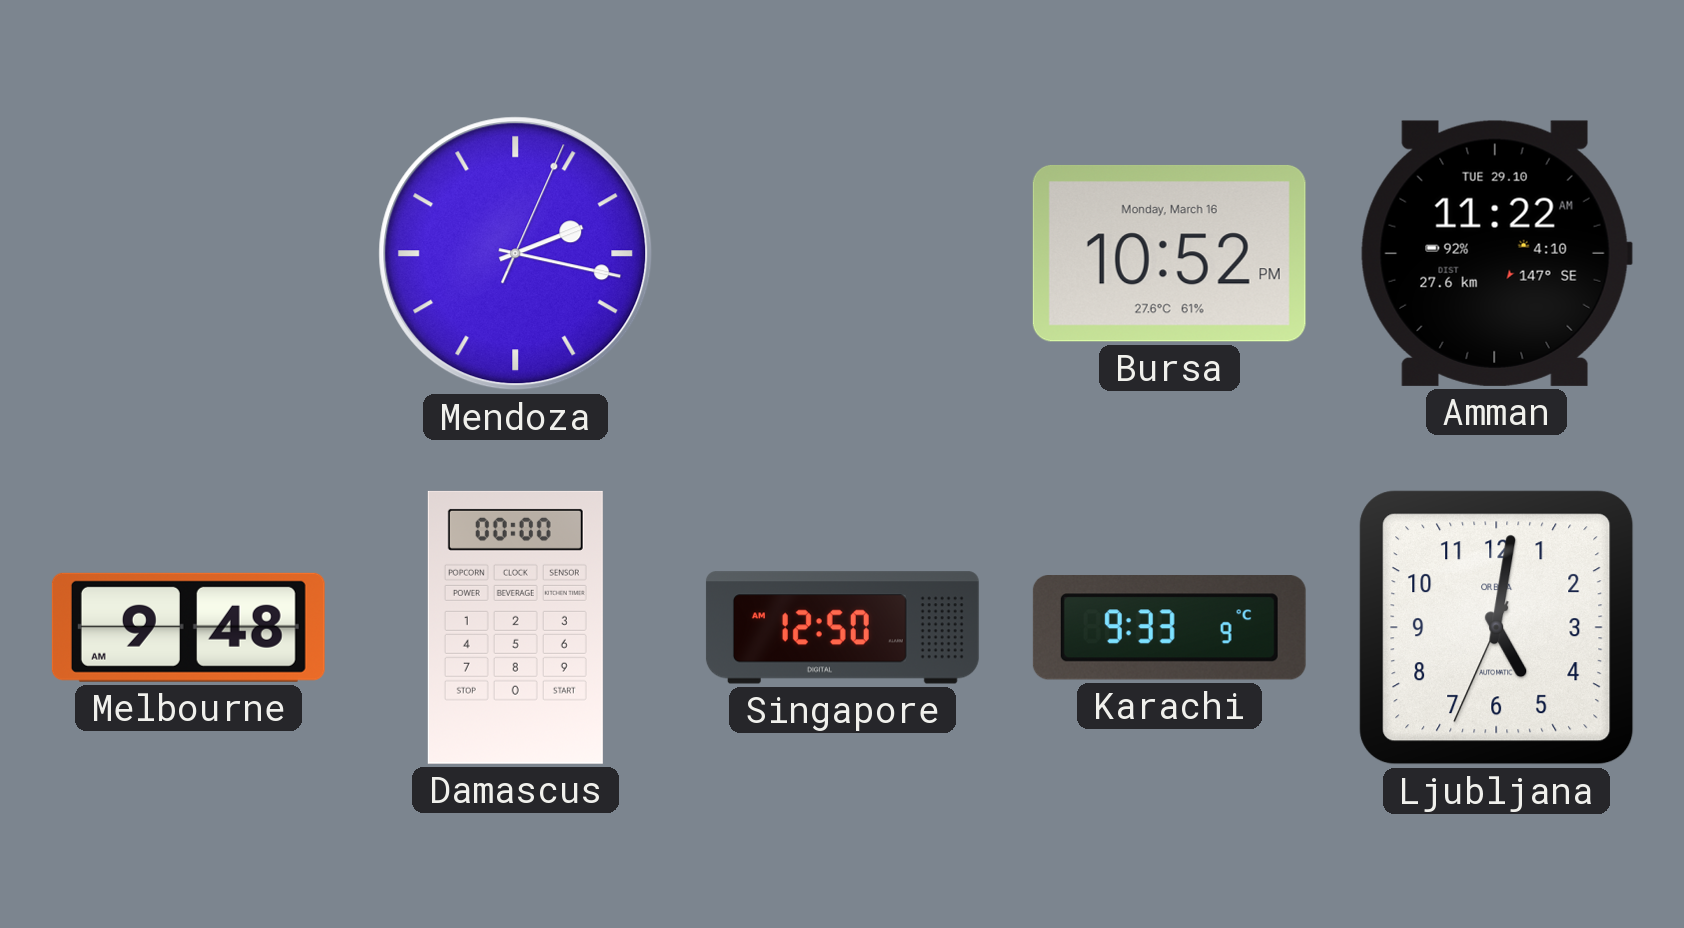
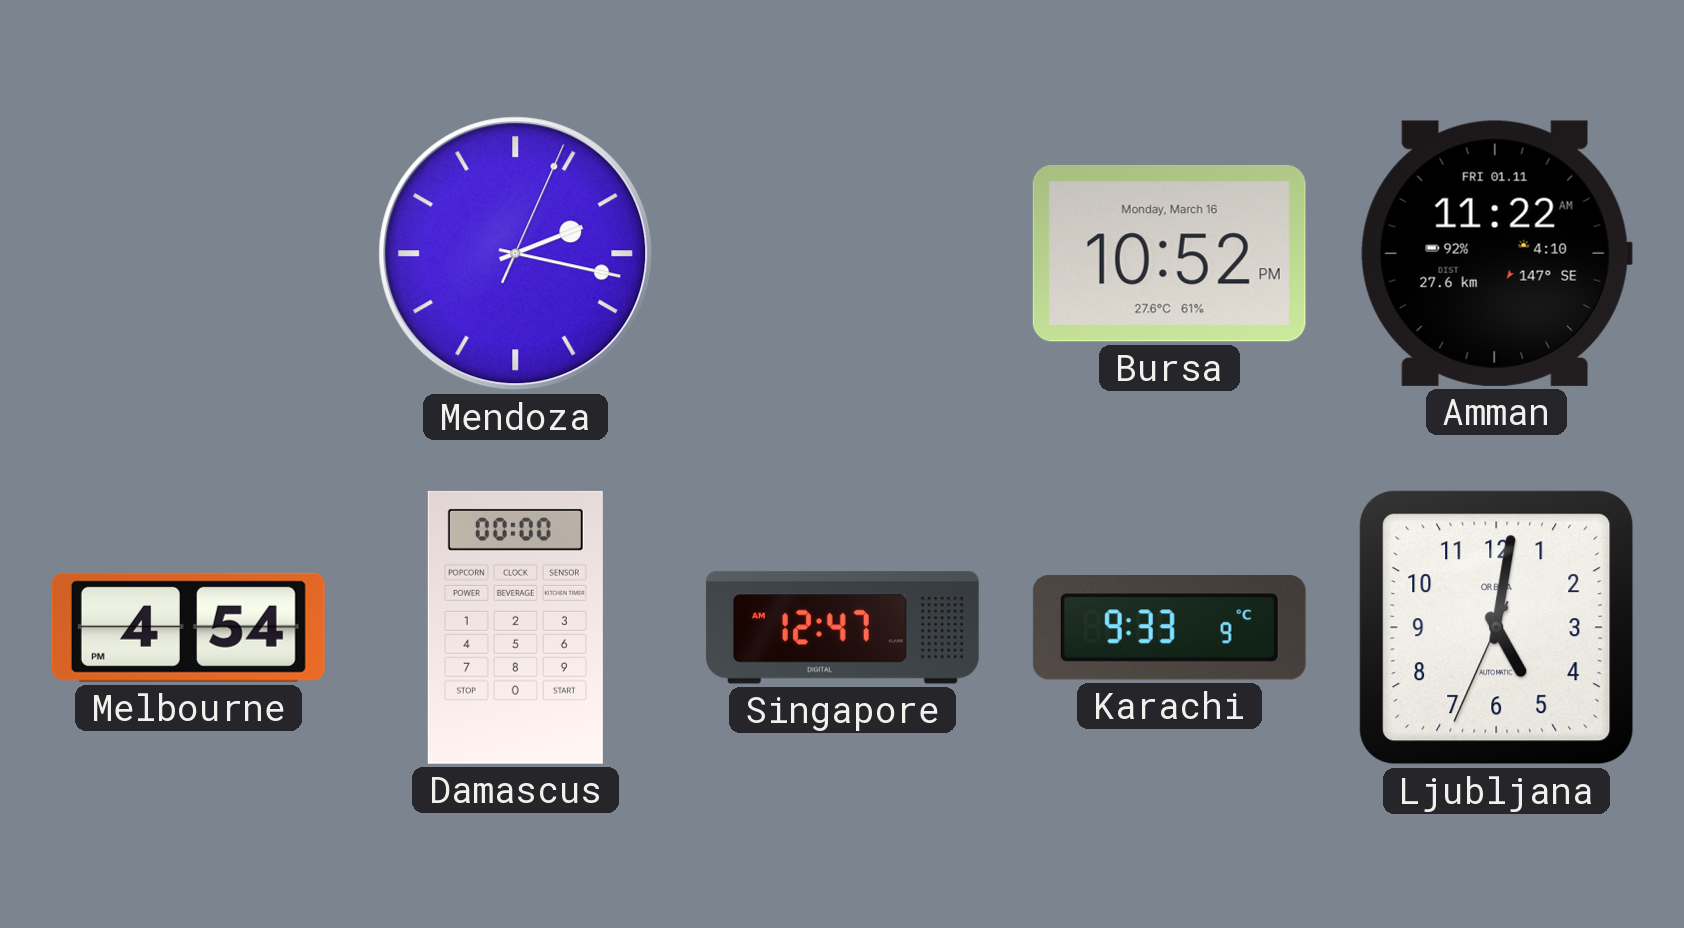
Amman date: TUE 29.10 -> FRI 01.11 (1496, 253)
Melbourne: 9:48 -> 4:54 (188, 627)
Singapore: 12:50 -> 12:47 (842, 628)
